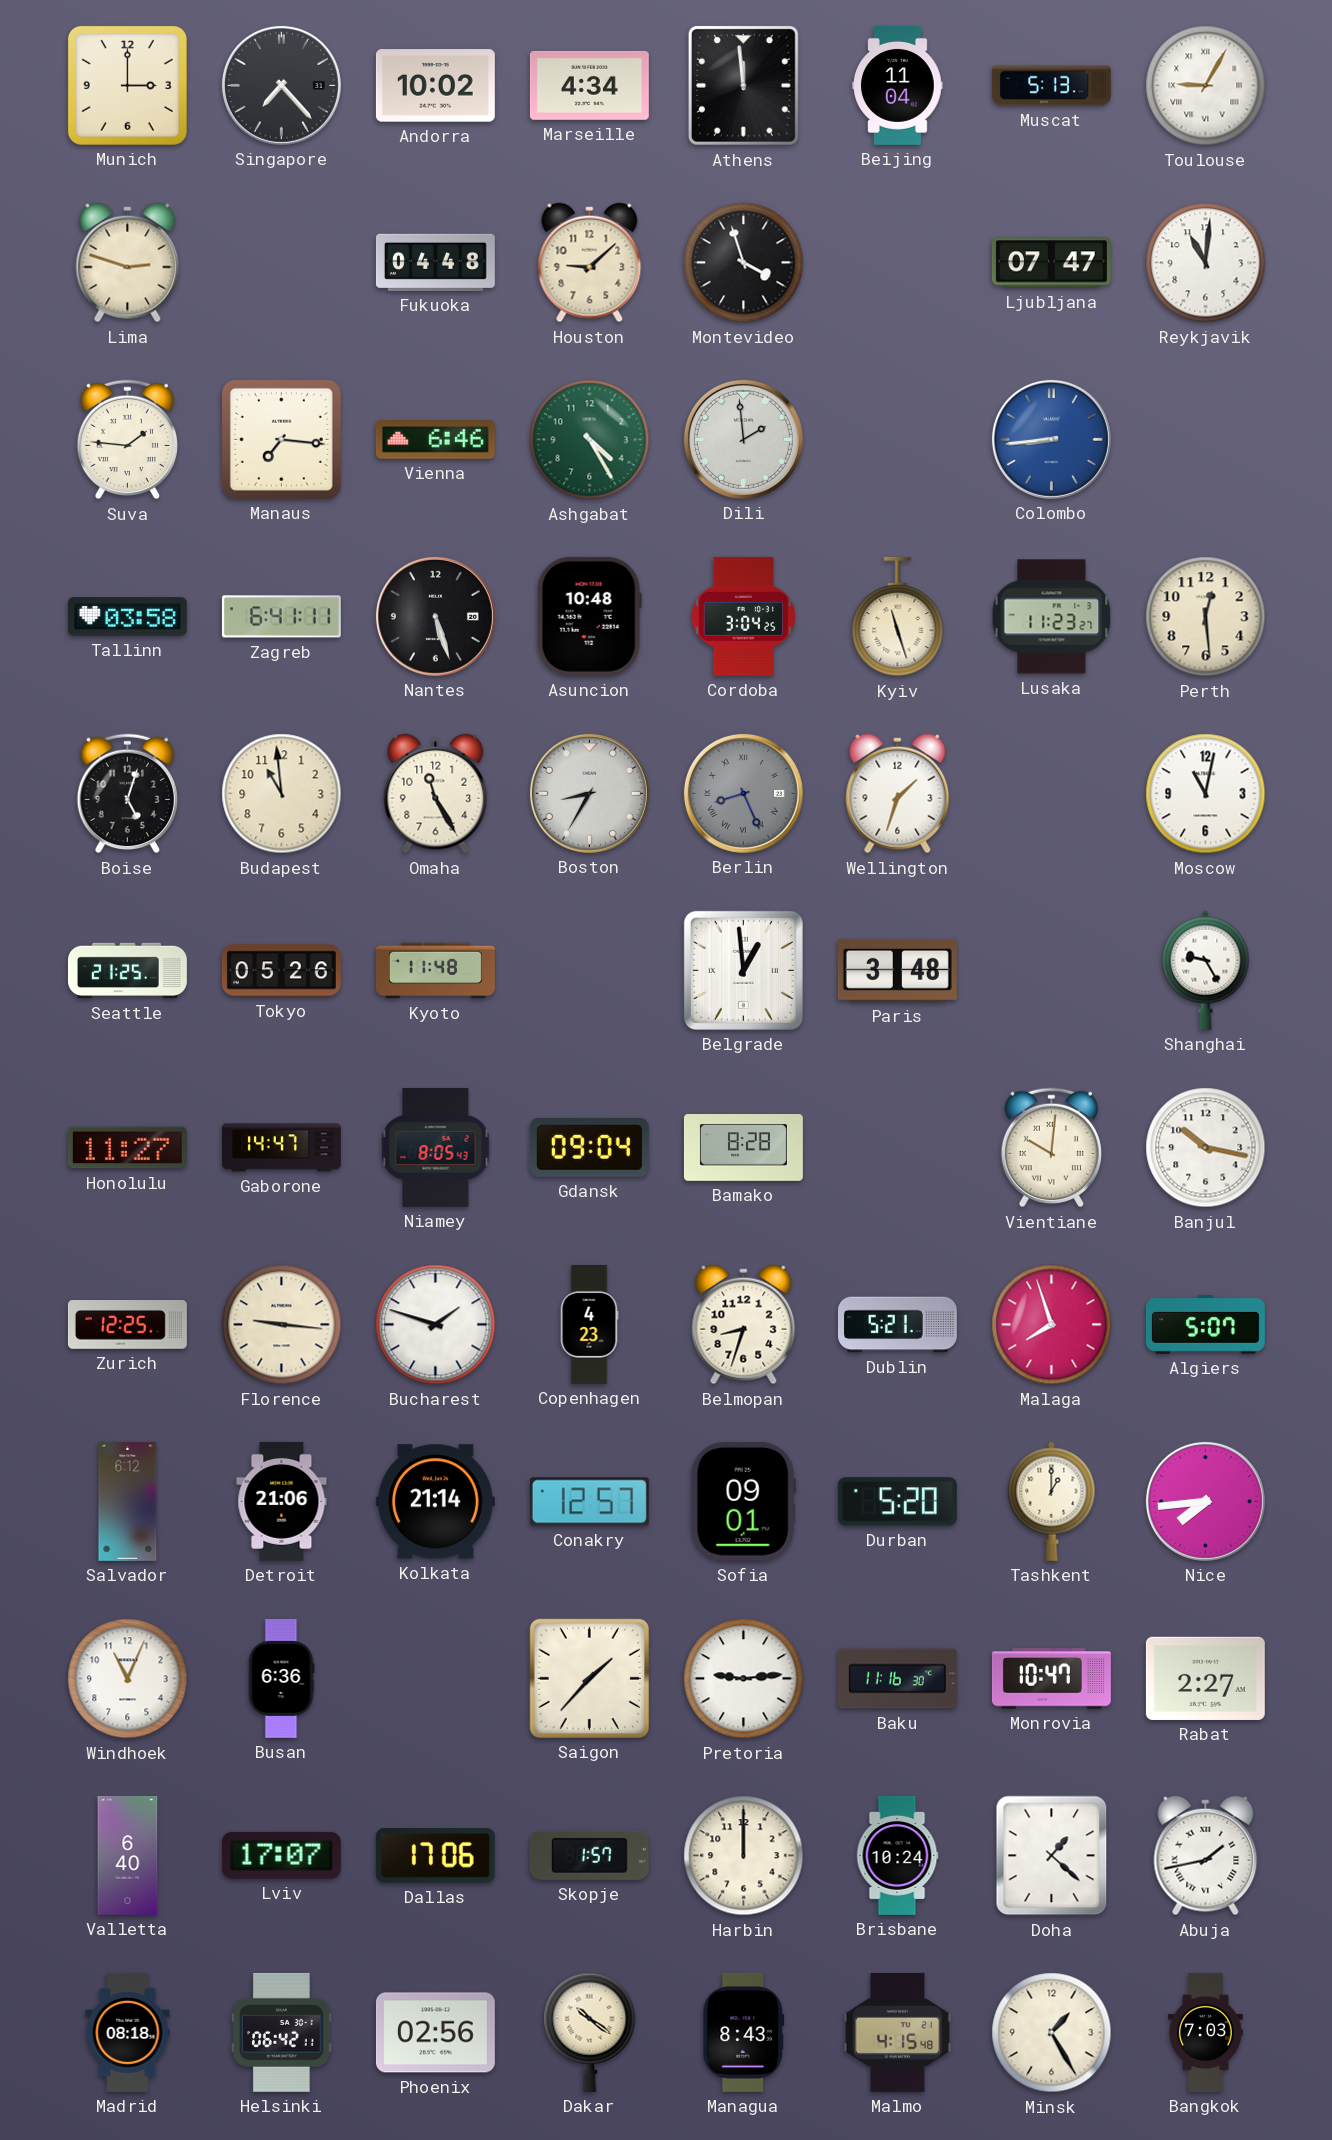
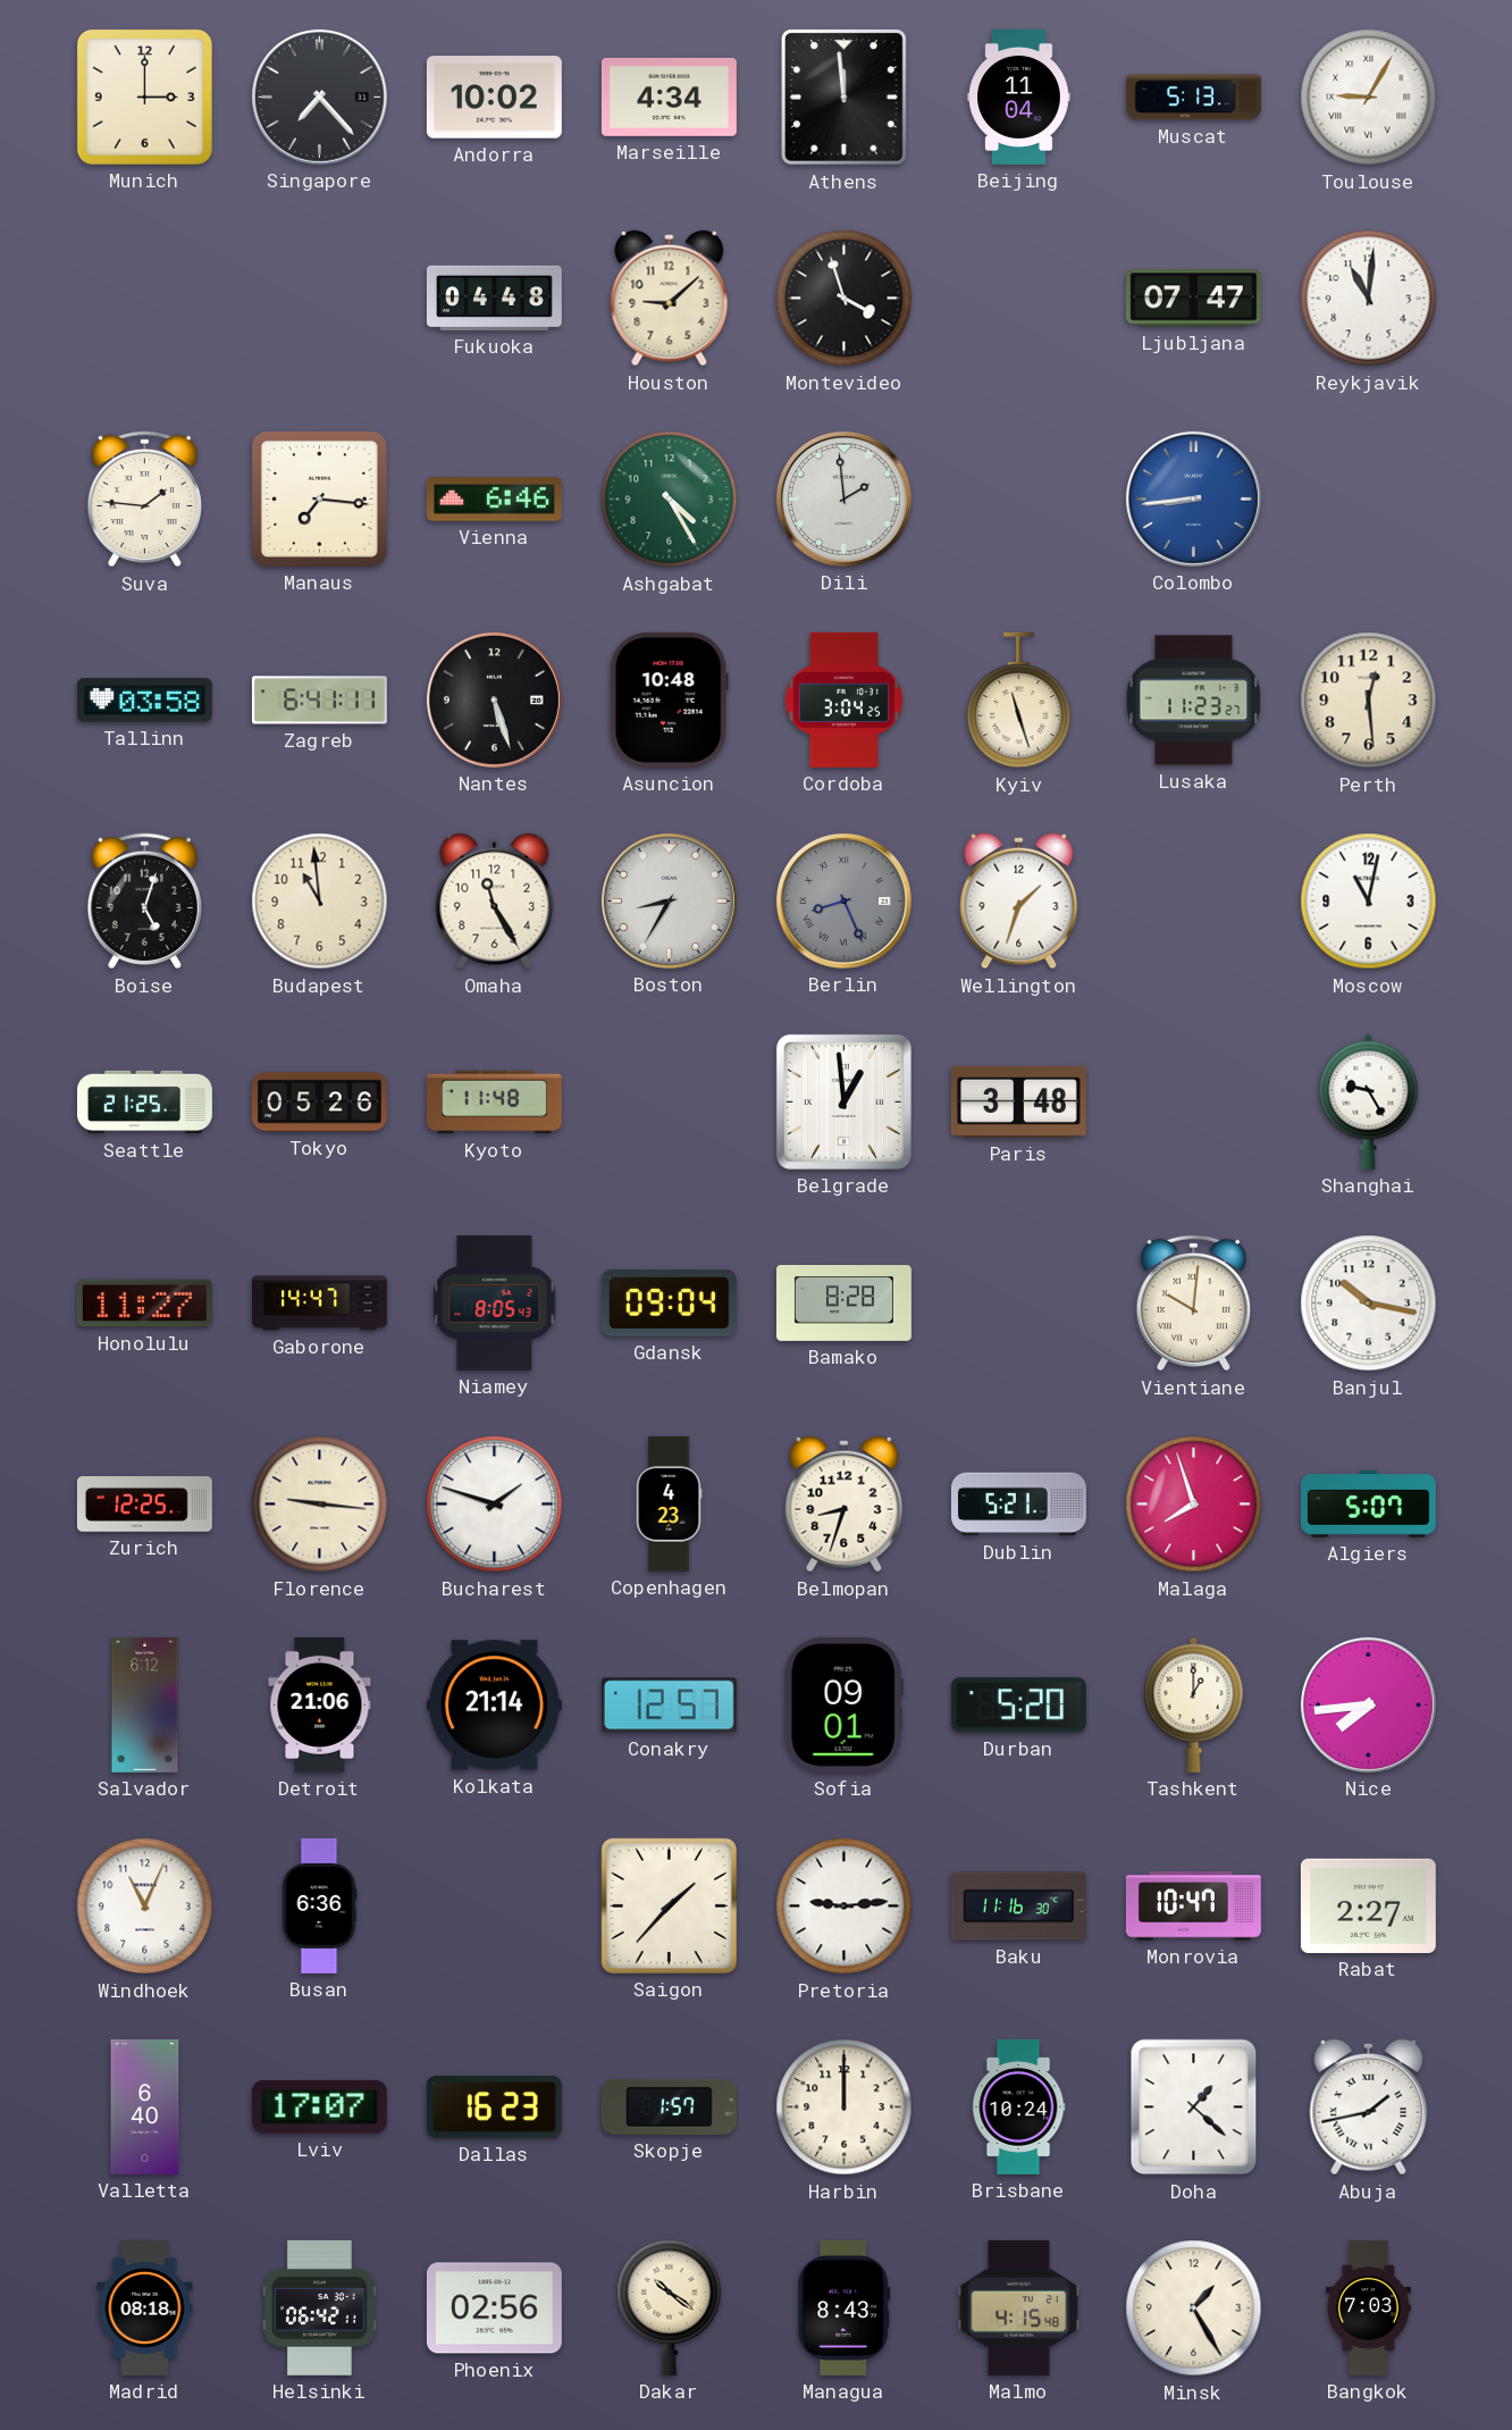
Lima: 2:48 -> none (128, 263)
Dallas: 17:06 -> 16:23 (494, 2108)
